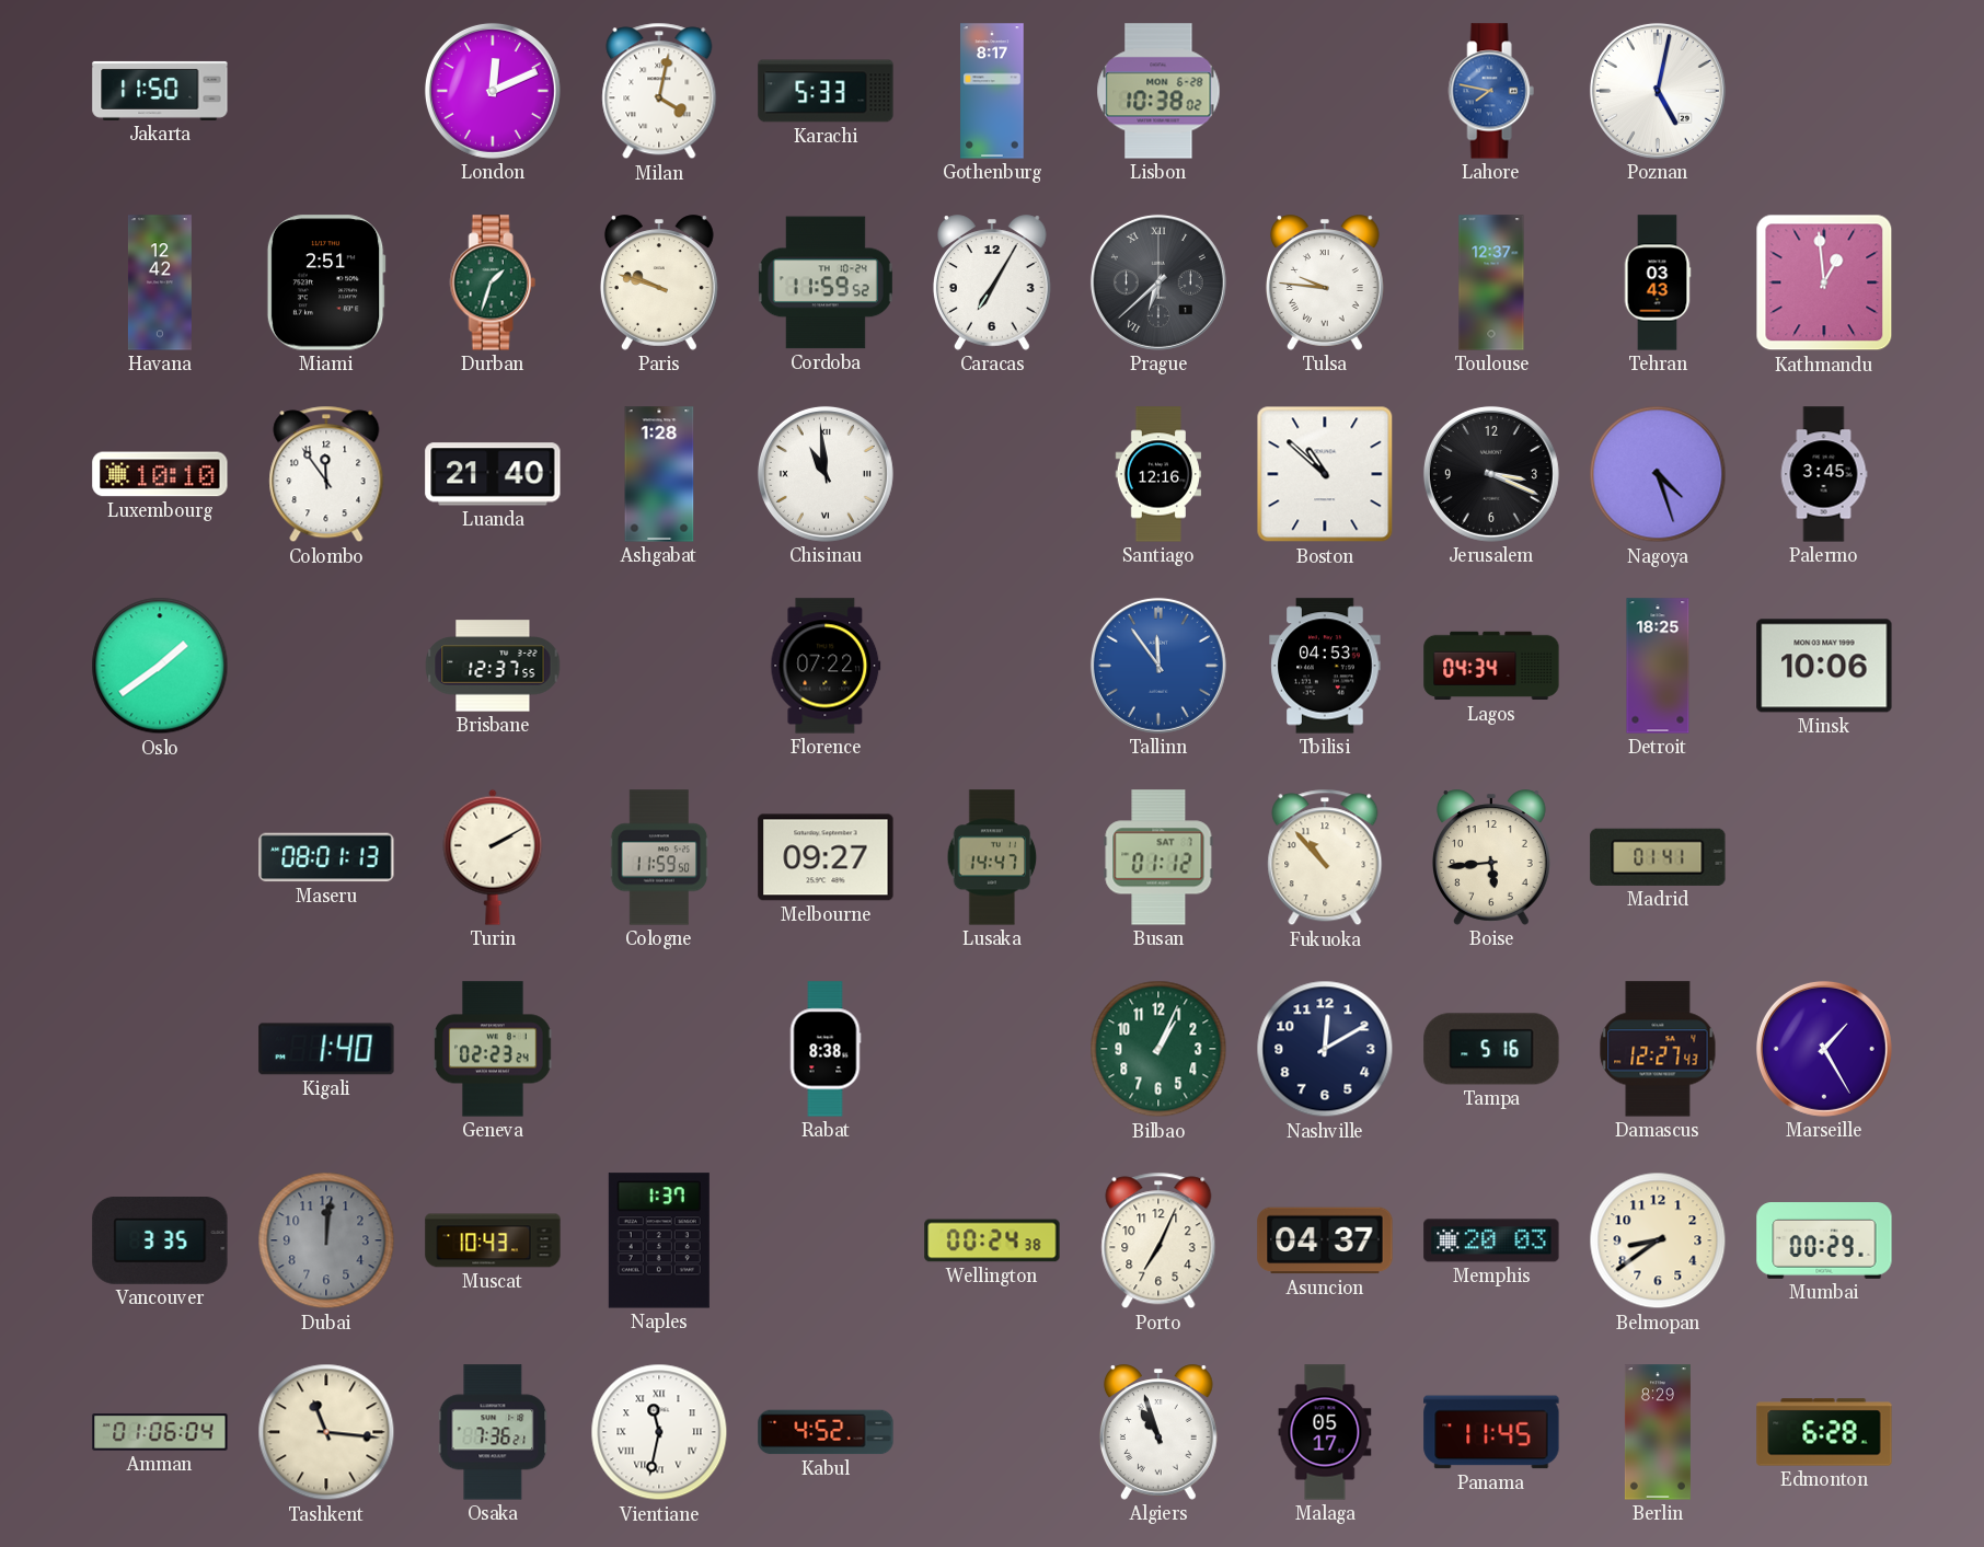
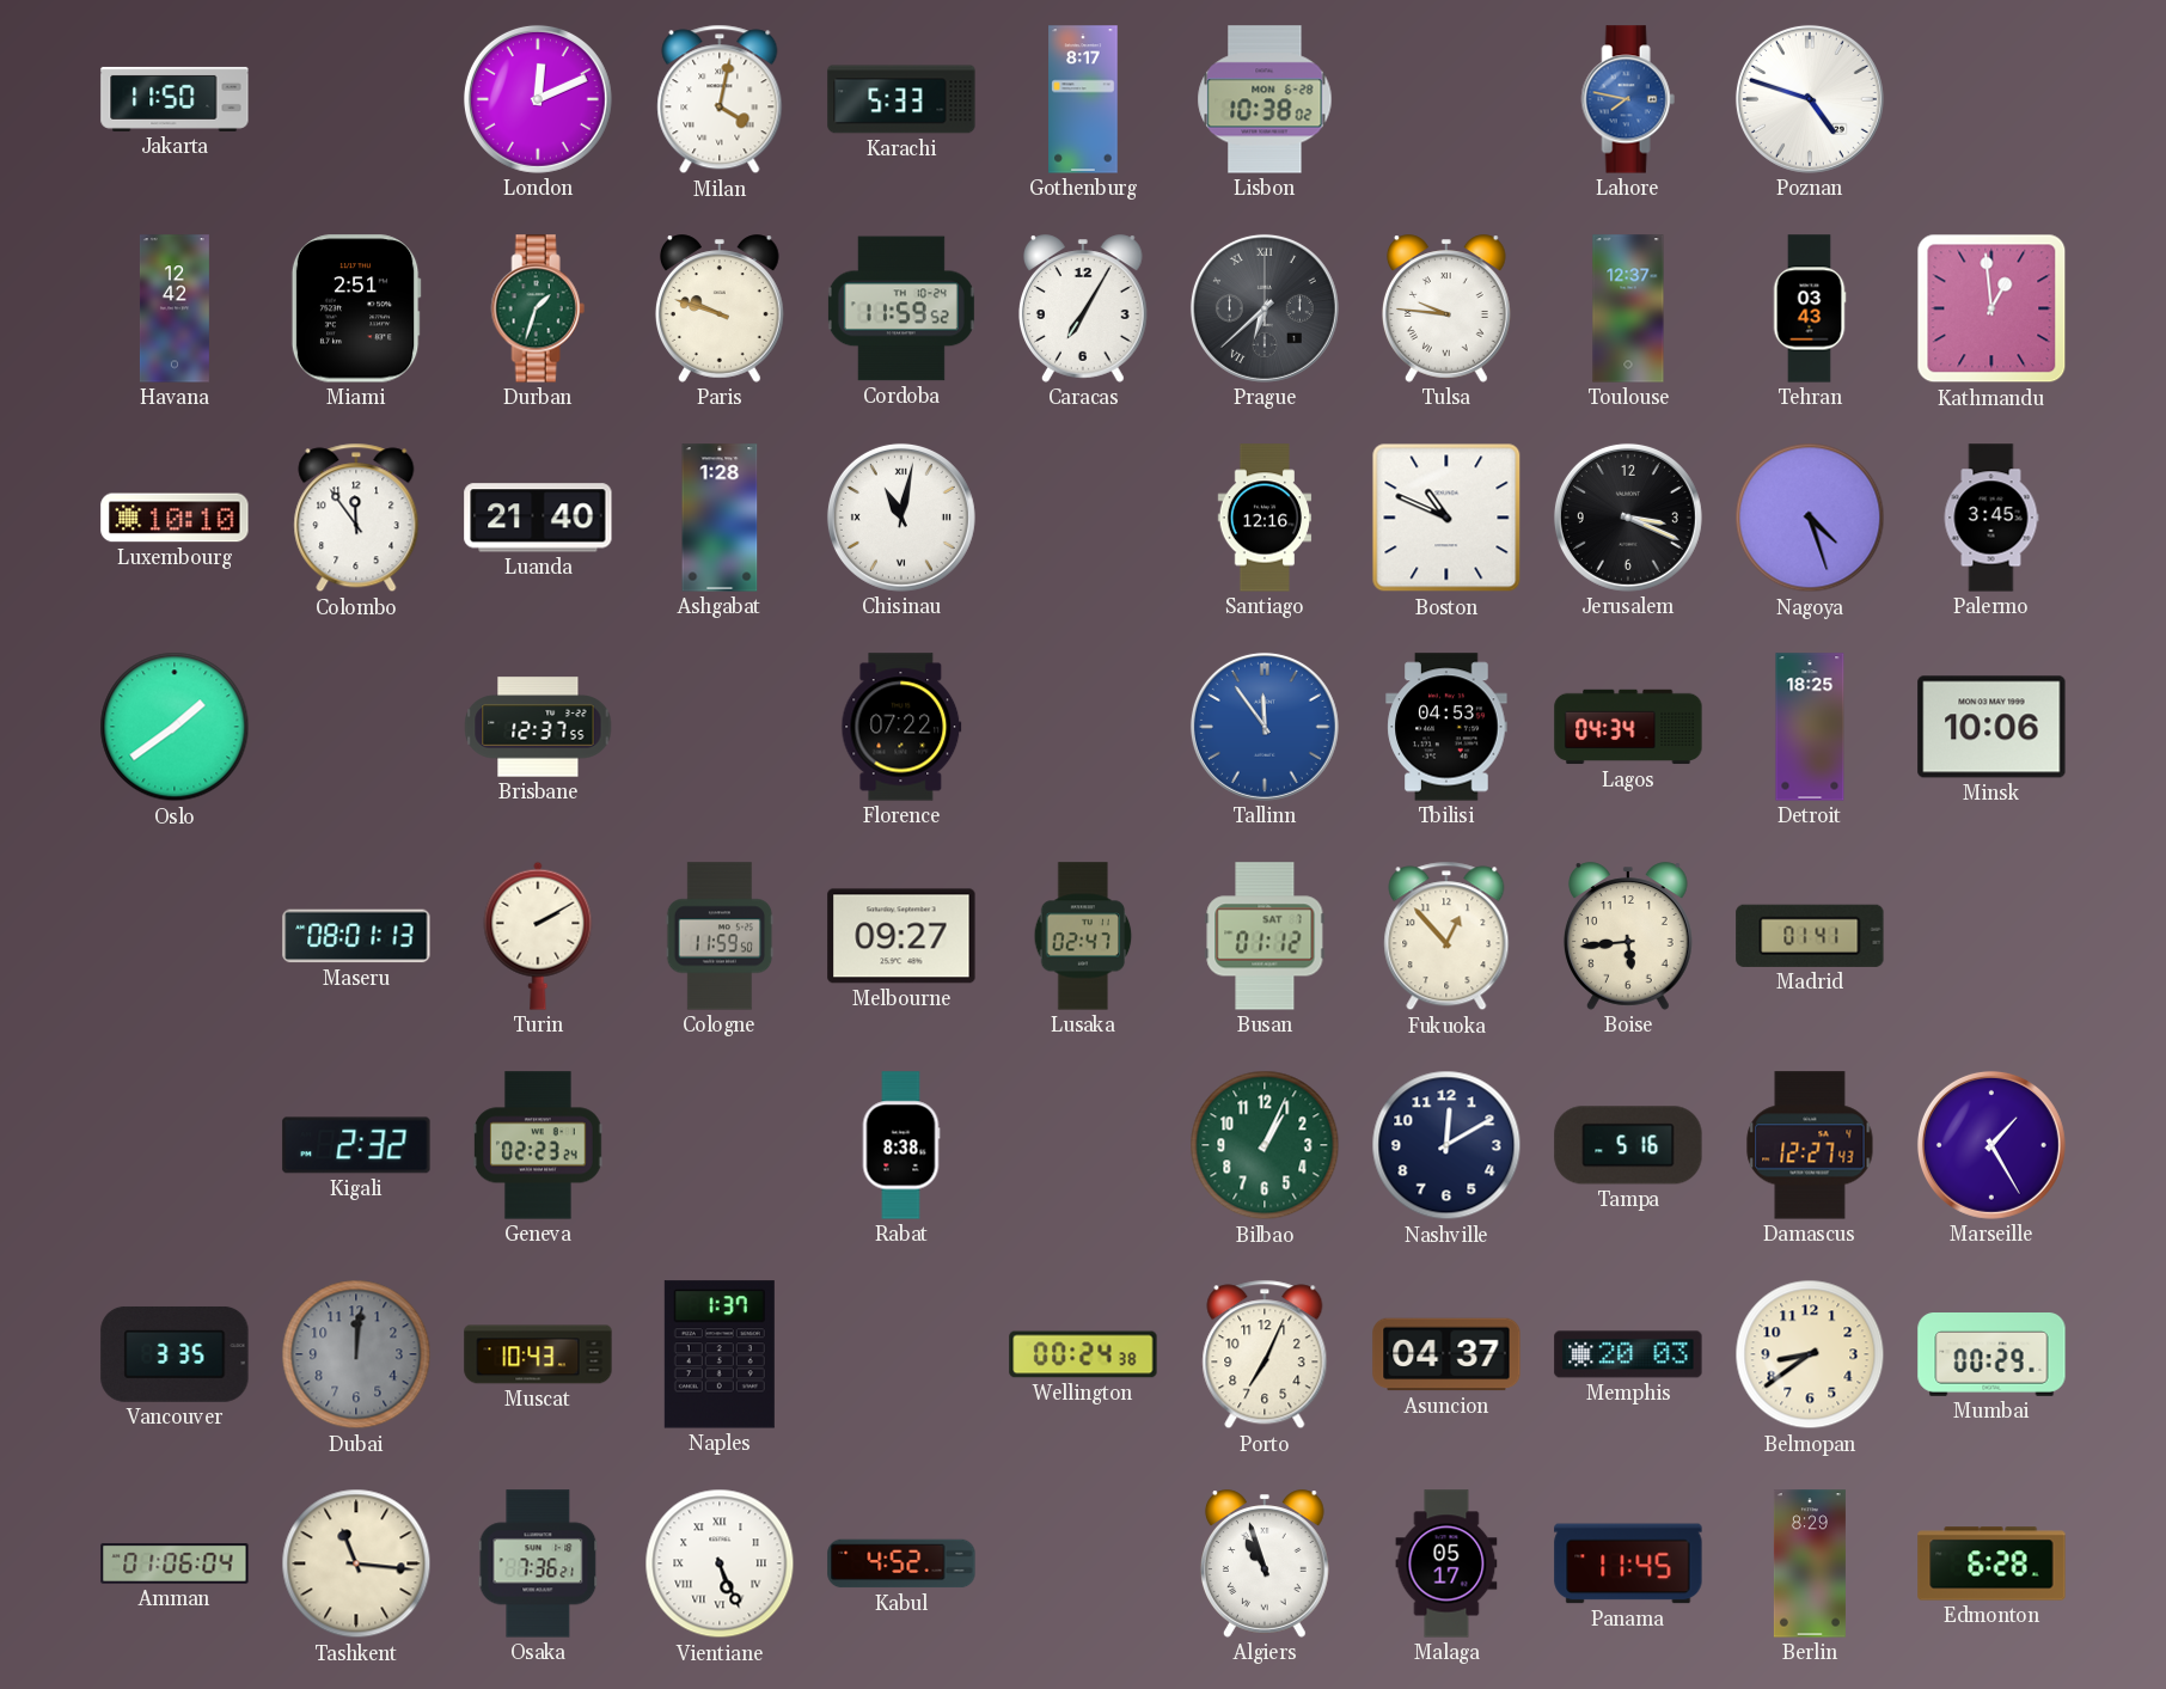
Poznan: 5:02 -> 4:48 (1810, 99)
Chisinau: 10:59 -> 11:02 (901, 518)
Boston: 10:52 -> 10:49 (1446, 518)
Lusaka: 14:47 -> 02:47 (1083, 936)
Fukuoka: 10:53 -> 12:53 (1446, 936)
Kigali: 1:40 -> 2:32 (356, 1145)
Vientiane: 11:32 -> 5:26 (720, 1563)
